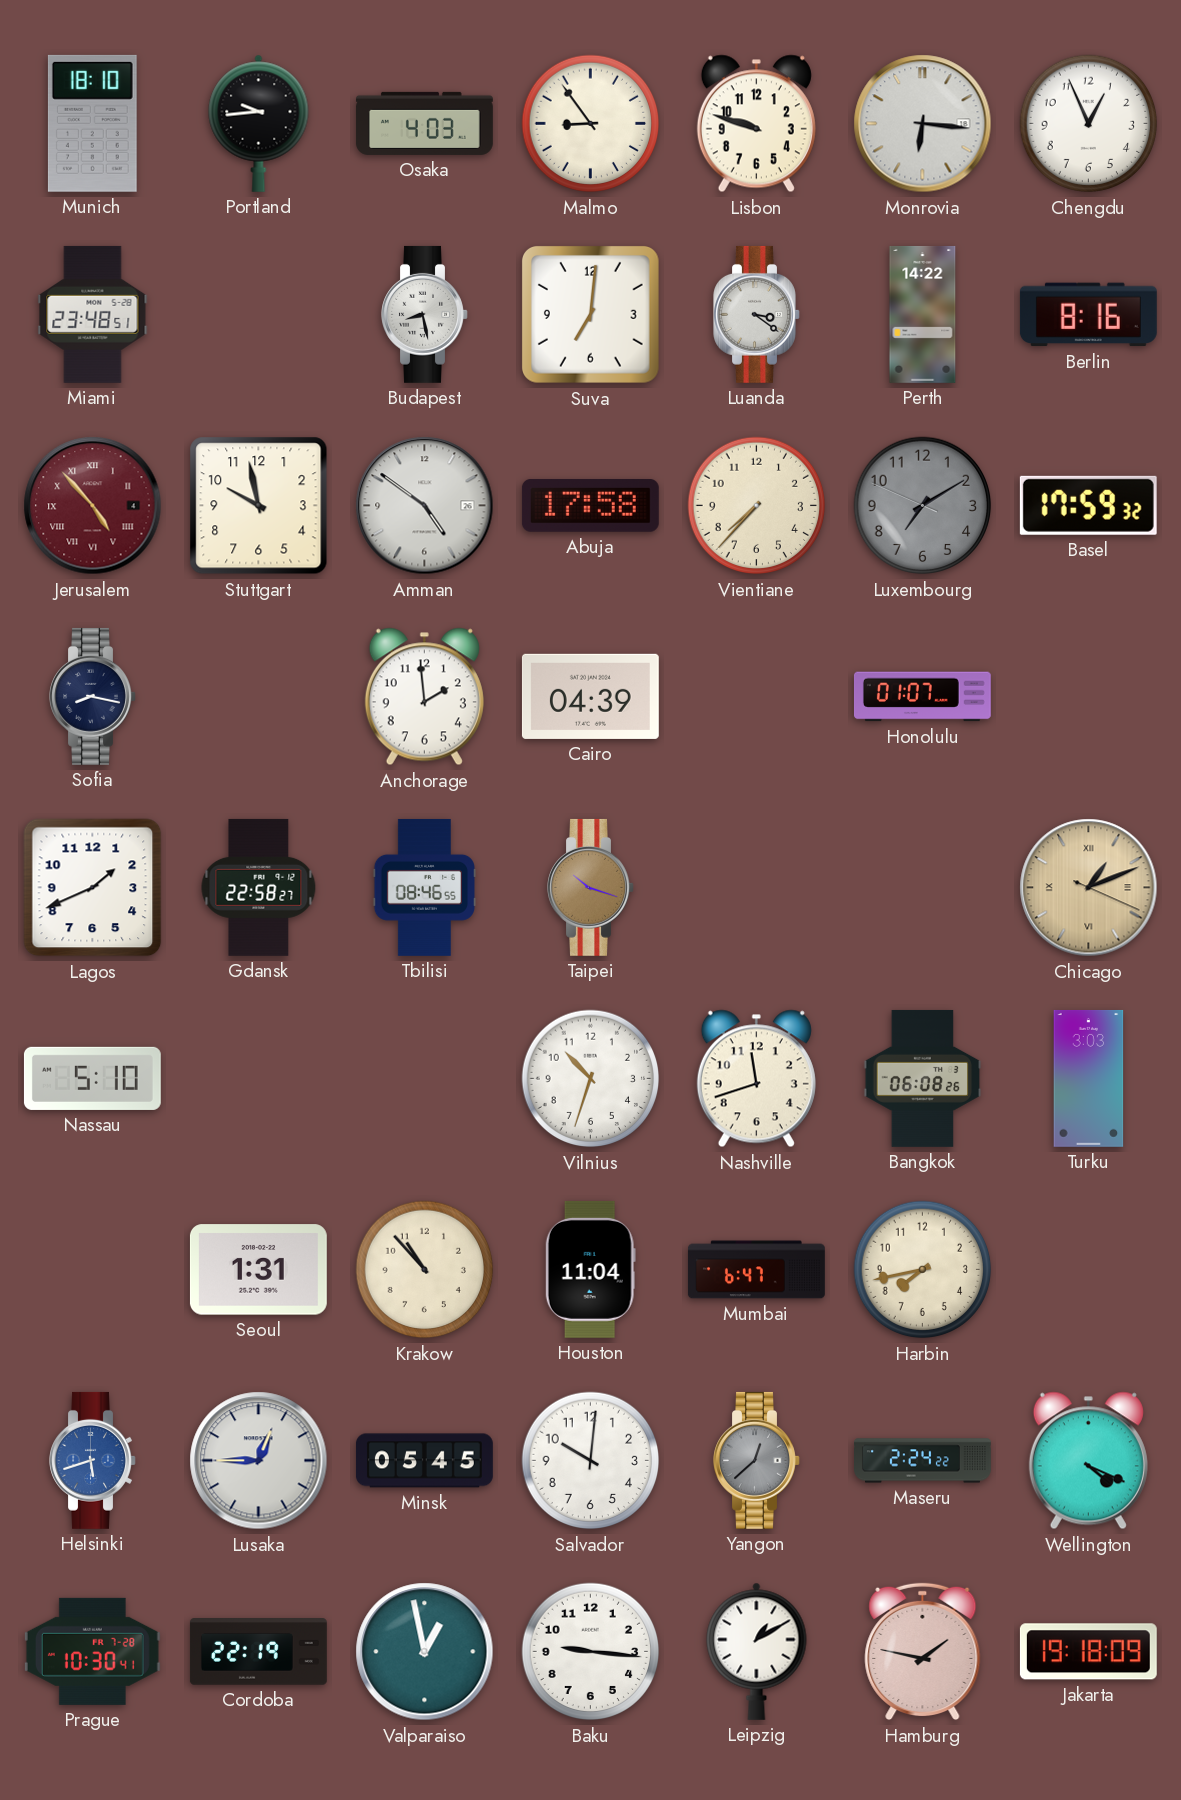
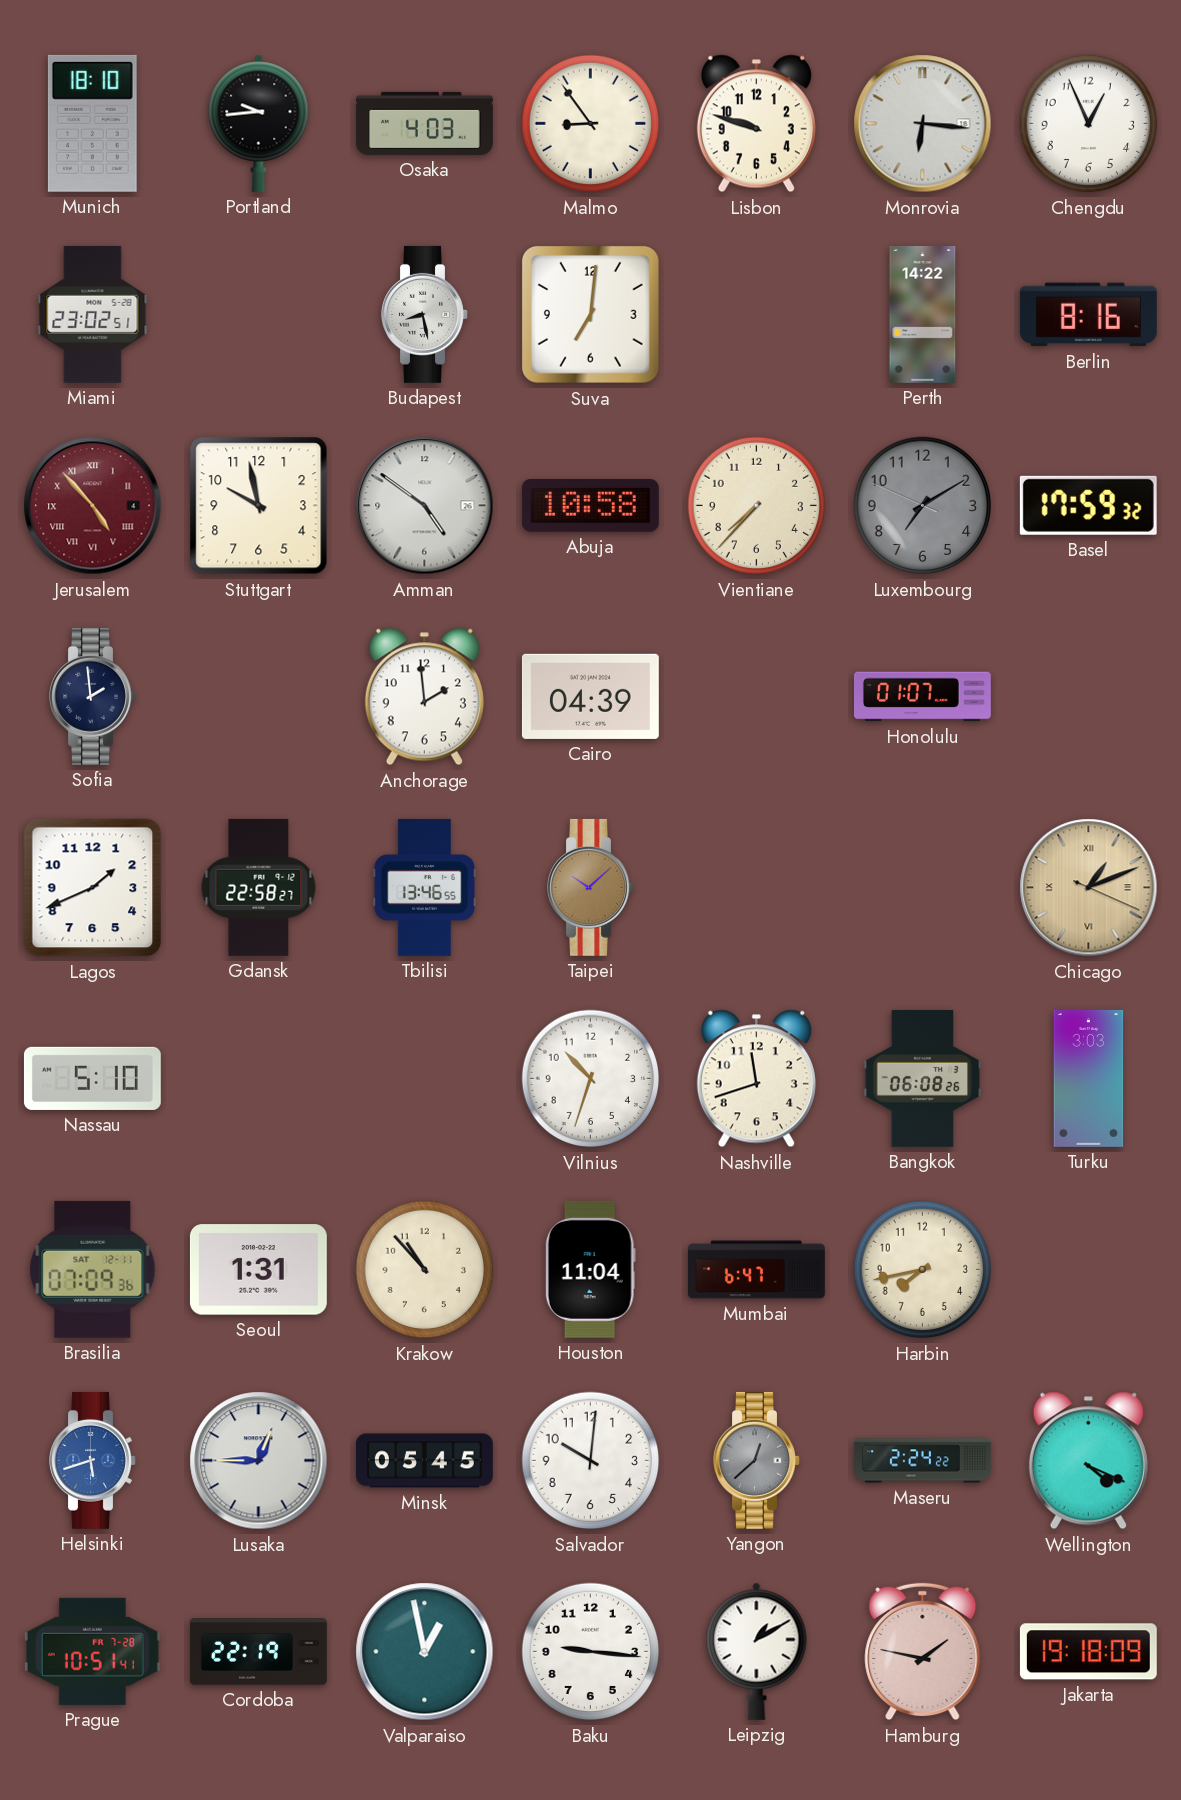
Miami: 23:48 -> 23:02 (93, 314)
Luanda: 3:21 -> none (757, 314)
Abuja: 17:58 -> 10:58 (590, 506)
Sofia: 8:17 -> 1:59 (93, 696)
Tbilisi: 08:46 -> 13:46 (425, 887)
Taipei: 10:18 -> 10:08 (591, 887)
Brasilia: none -> 07:09 (93, 1269)
Prague: 10:30 -> 10:51 (92, 1651)
